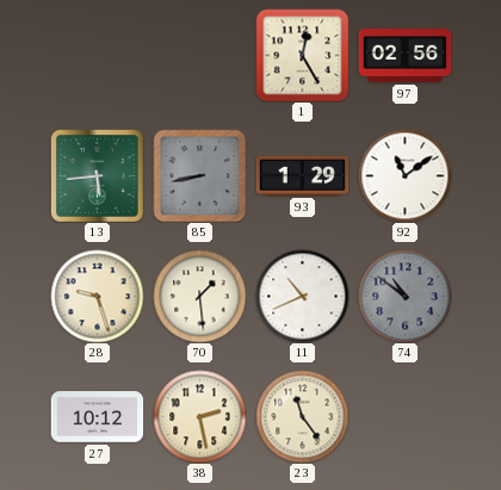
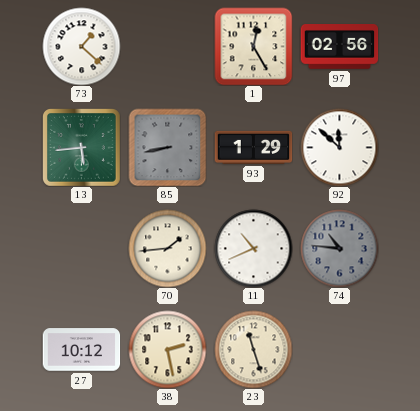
73: none -> 1:22 (81, 46)
92: 11:09 -> 11:52 (339, 147)
28: 9:27 -> none (97, 296)
70: 1:29 -> 1:44 (167, 248)
74: 10:51 -> 10:46 (339, 248)
23: 11:24 -> 11:27 (253, 349)
